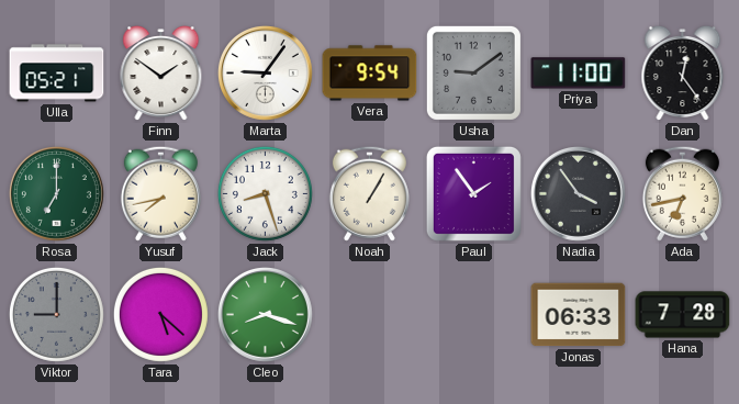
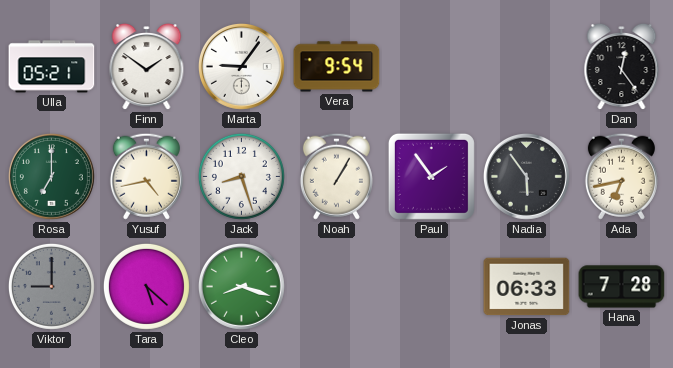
Usha: 9:09 -> none (473, 72)
Priya: 11:00 -> none (579, 74)
Yusuf: 7:43 -> 4:43 (146, 176)
Nadia: 3:54 -> 5:54 (526, 176)
